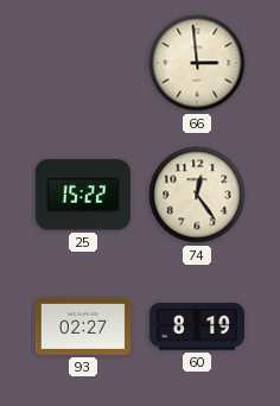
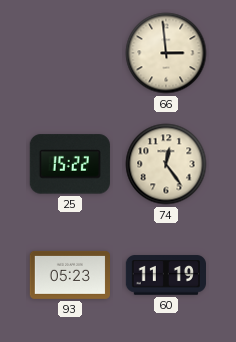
93: 02:27 -> 05:23 (69, 275)
60: 8:19 -> 11:19 (165, 275)
